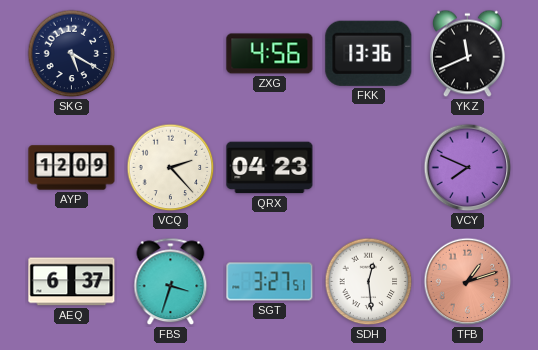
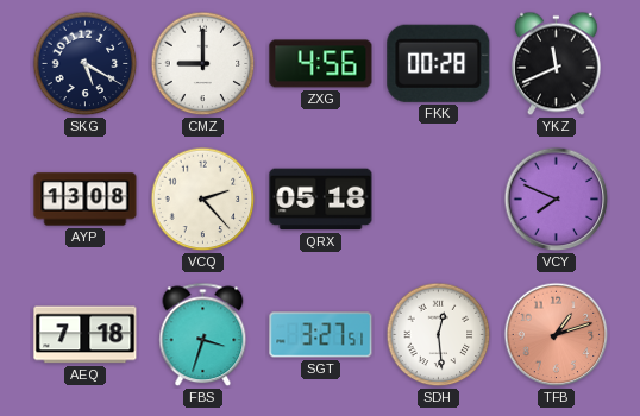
CMZ: none -> 9:00 (203, 64)
FKK: 13:36 -> 00:28 (439, 63)
AYP: 12:09 -> 13:08 (86, 200)
QRX: 04:23 -> 05:18 (321, 200)
AEQ: 6:37 -> 7:18 (86, 335)
